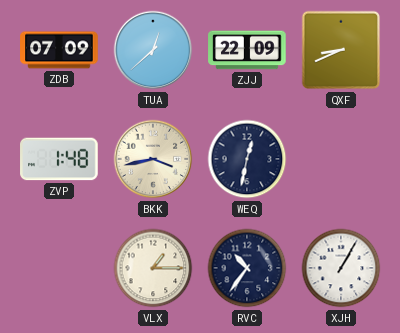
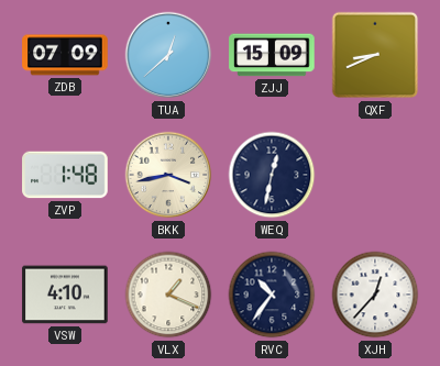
ZJJ: 22:09 -> 15:09 (272, 55)
VSW: none -> 4:10 (65, 295)
VLX: 1:15 -> 1:19 (168, 295)
XJH: 1:05 -> 12:37 (375, 295)
